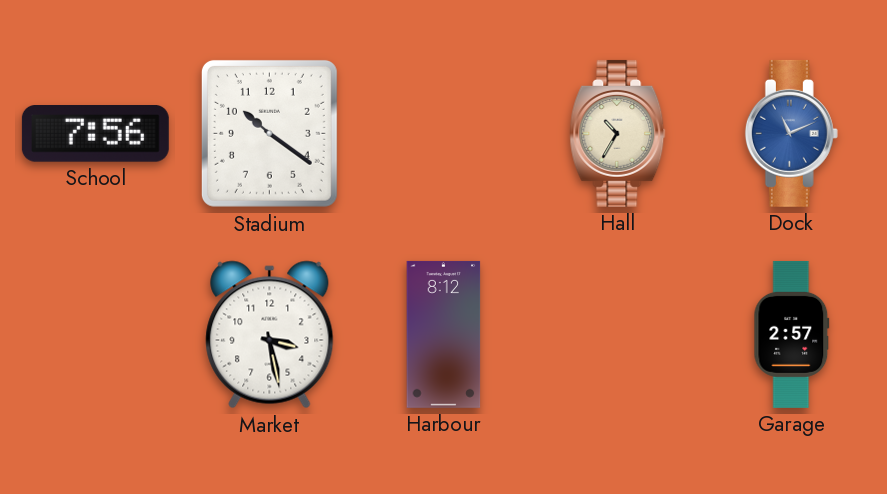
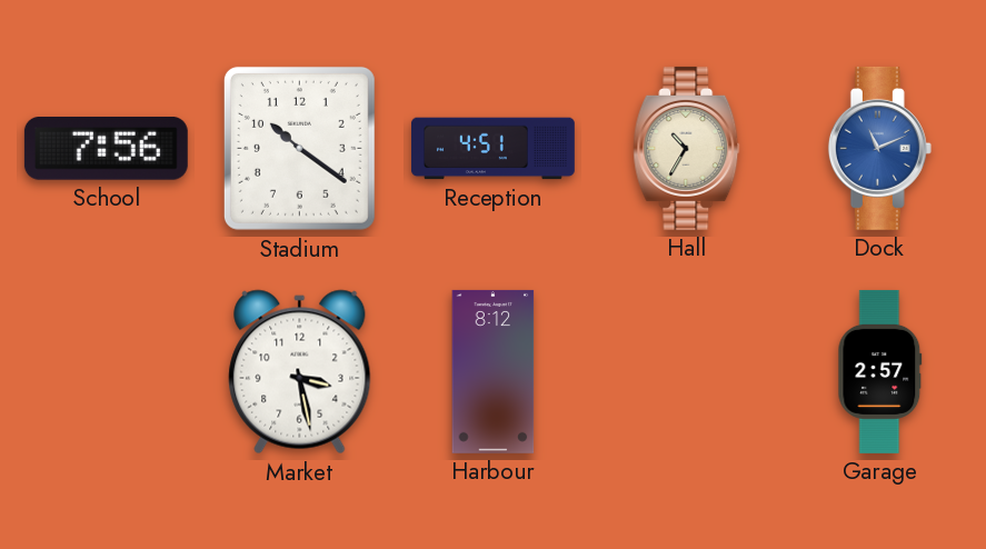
Reception: none -> 4:51 (492, 149)
